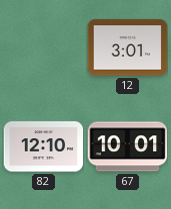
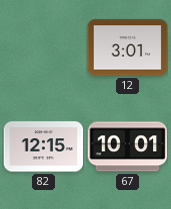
82: 12:10 -> 12:15 (43, 147)
